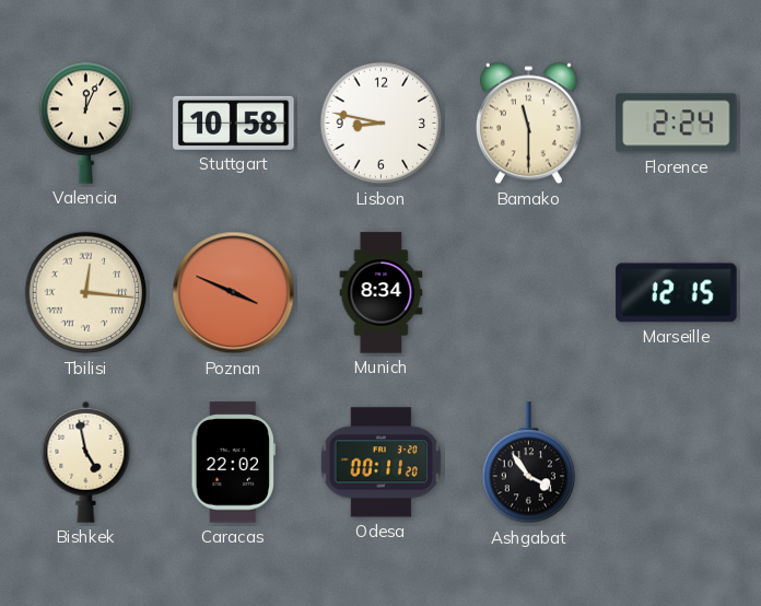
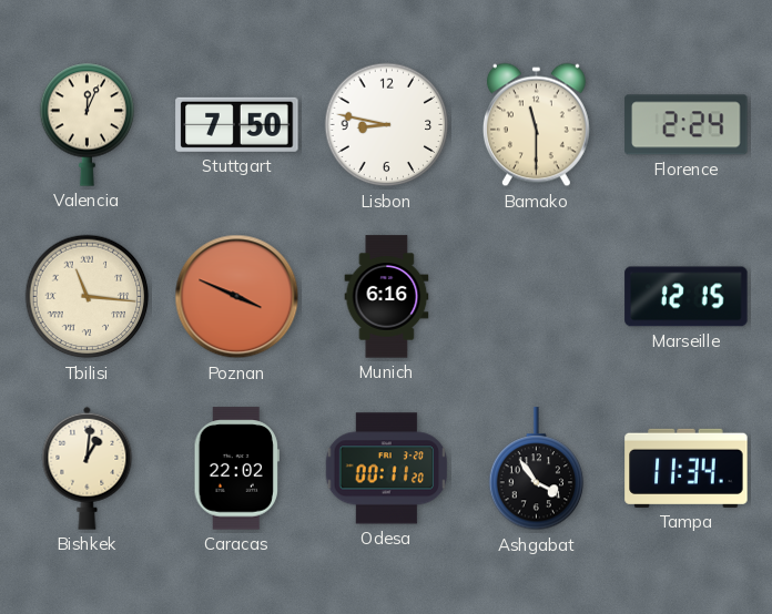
Stuttgart: 10:58 -> 7:50 (237, 124)
Tbilisi: 12:16 -> 11:16 (88, 297)
Munich: 8:34 -> 6:16 (387, 297)
Bishkek: 4:58 -> 1:01 (88, 468)
Tampa: none -> 11:34 (687, 468)
